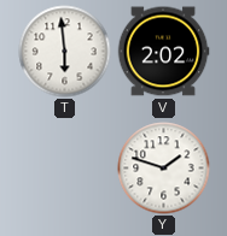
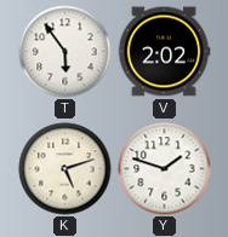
T: 5:59 -> 5:54 (65, 52)
K: none -> 5:12 (65, 169)
